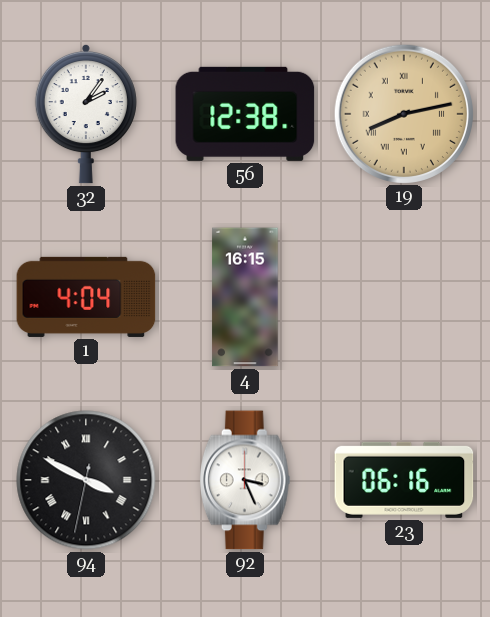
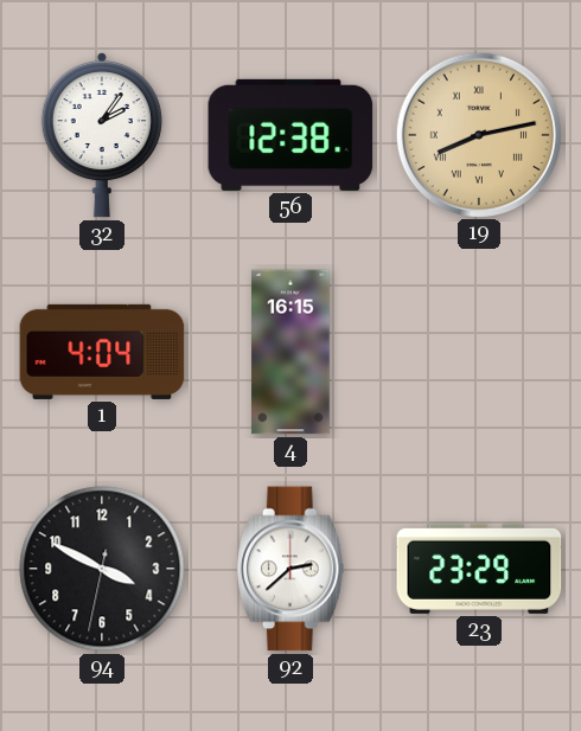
94 numerals: Roman -> Arabic (102, 569)
92: 3:26 -> 2:38 (290, 569)
23: 06:16 -> 23:29 (479, 569)
